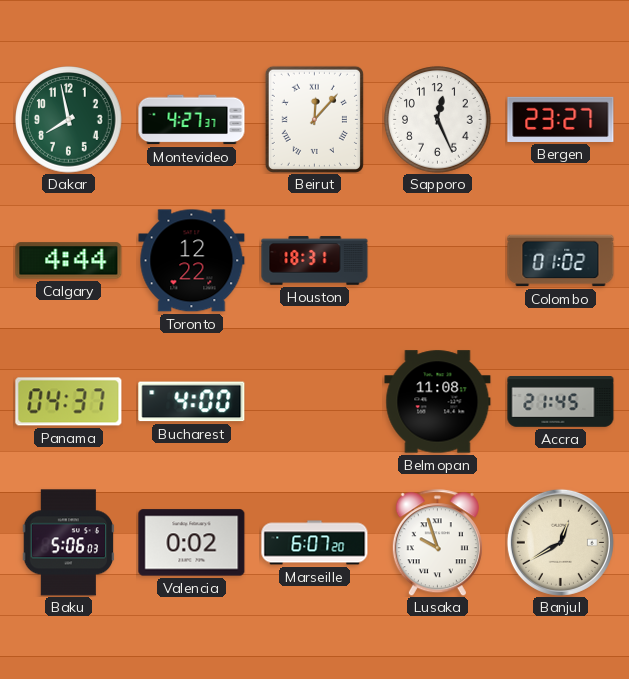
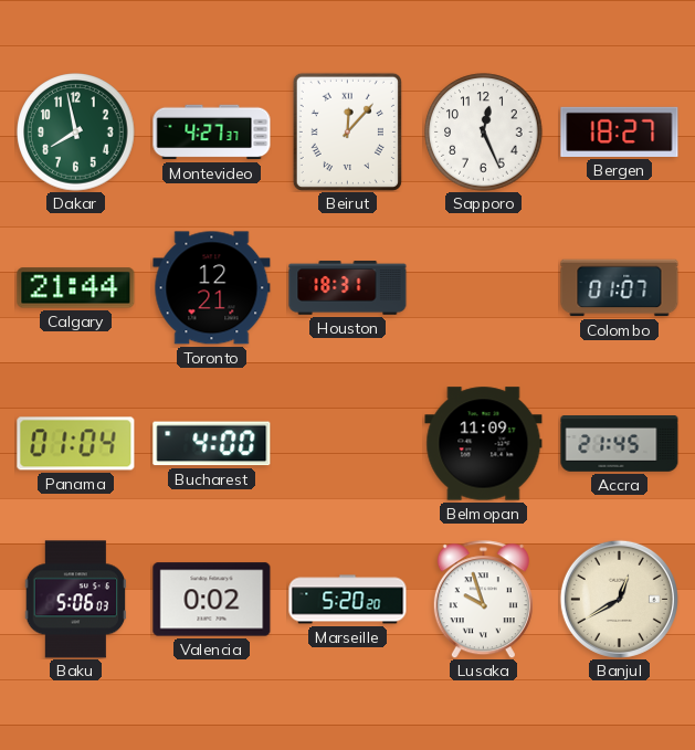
Bergen: 23:27 -> 18:27 (620, 131)
Calgary: 4:44 -> 21:44 (76, 288)
Toronto: 12:22 -> 12:21 (212, 288)
Colombo: 01:02 -> 01:07 (620, 288)
Panama: 04:37 -> 01:04 (76, 444)
Belmopan: 11:08 -> 11:09 (484, 444)
Marseille: 6:07 -> 5:20 (348, 600)
